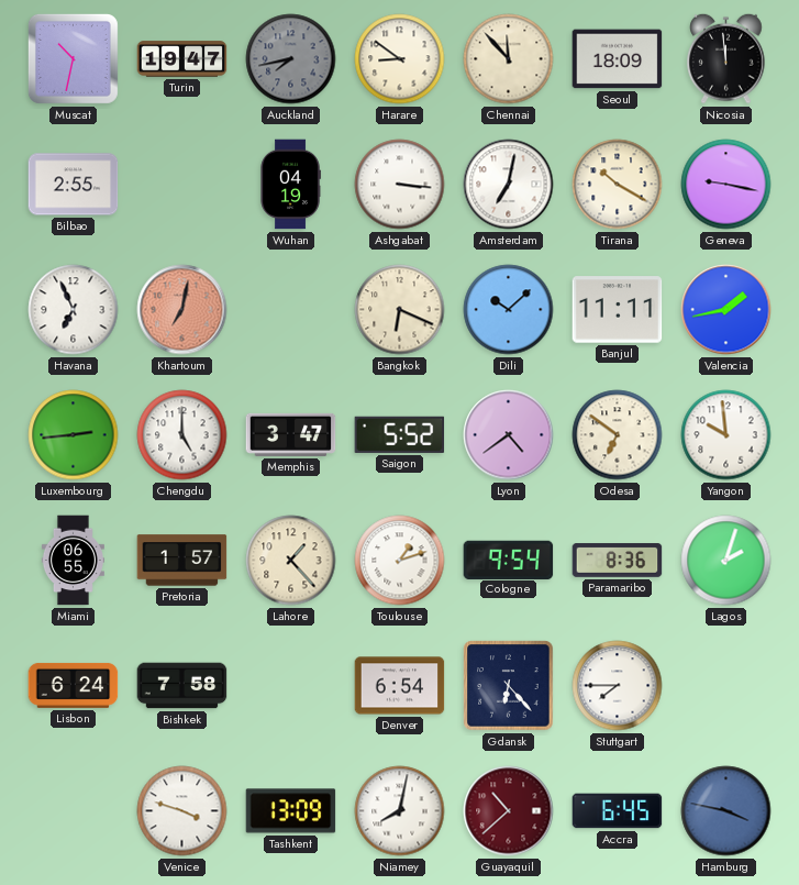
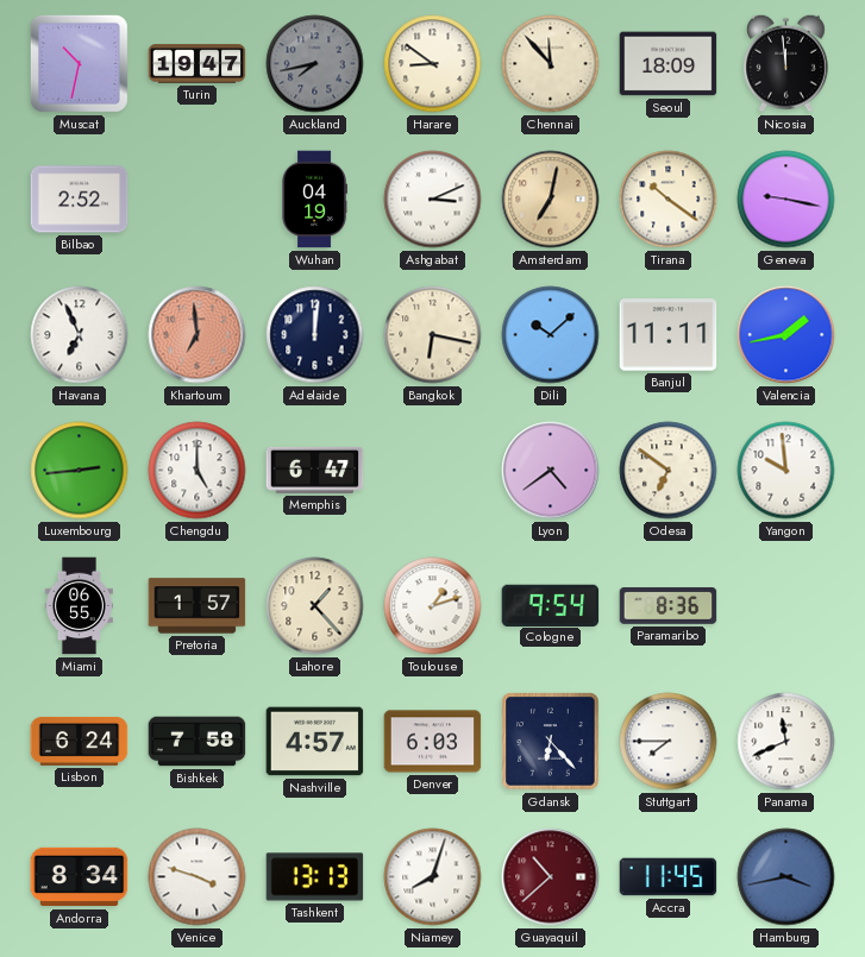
Bilbao: 2:55 -> 2:52 (80, 200)
Ashgabat: 3:16 -> 3:11 (433, 200)
Amsterdam dial: white -> champagne (551, 200)
Tirana: 10:20 -> 10:21 (669, 200)
Khartoum: 7:02 -> 6:59 (198, 335)
Adelaide: none -> 12:01 (315, 335)
Bangkok: 6:19 -> 6:17 (433, 335)
Memphis: 3:47 -> 6:47 (315, 470)
Saigon: 5:52 -> none (400, 434)
Lagos: 2:03 -> none (726, 561)
Nashville: none -> 4:57 (315, 742)
Denver: 6:54 -> 6:03 (433, 742)
Panama: none -> 11:41 (786, 742)
Andorra: none -> 8:34 (80, 877)
Tashkent: 13:09 -> 13:13 (315, 877)
Niamey: 8:02 -> 8:03 (433, 877)
Accra: 6:45 -> 11:45 (669, 877)
Hamburg: 3:47 -> 3:43 (786, 877)
